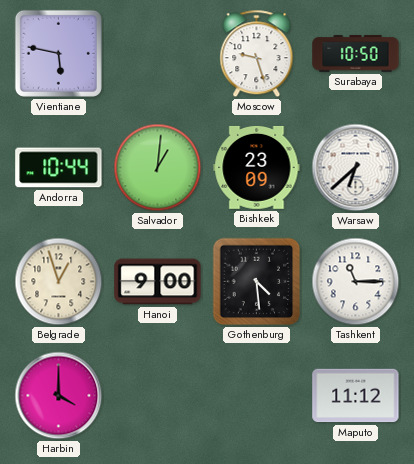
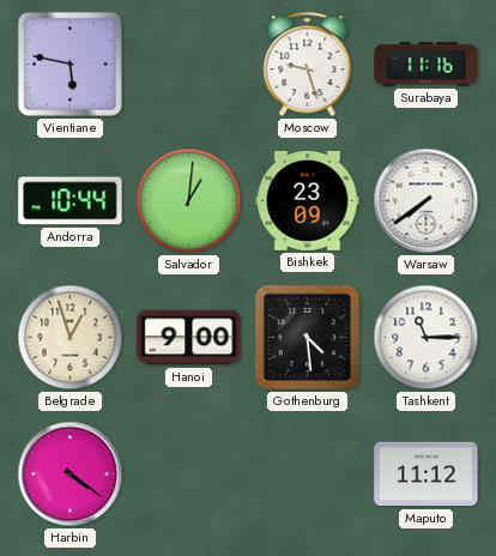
Surabaya: 10:50 -> 11:16 (427, 65)
Warsaw: 6:38 -> 7:39 (427, 201)
Harbin: 4:00 -> 4:21 (71, 475)
